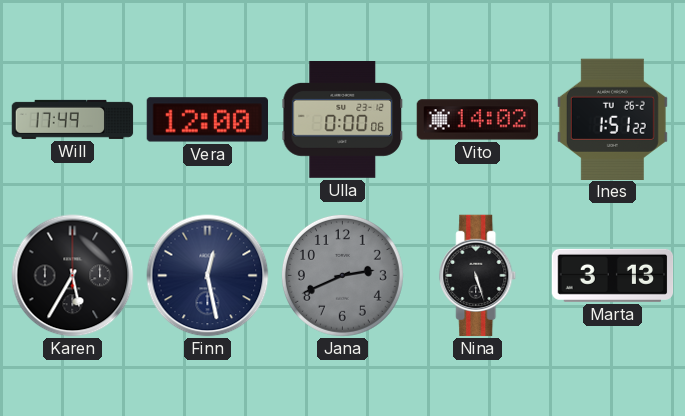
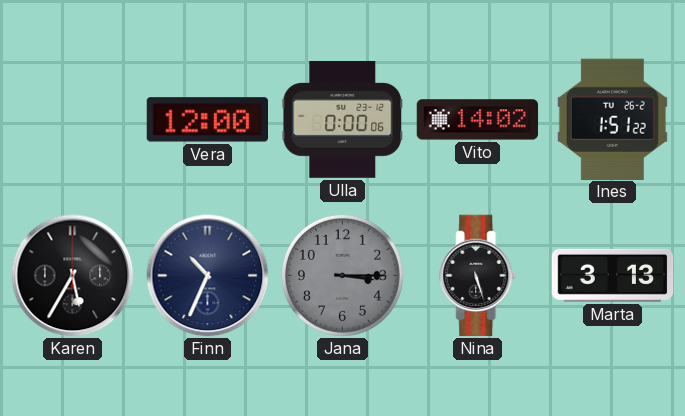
Will: 17:49 -> none (73, 119)
Finn: 12:28 -> 10:34 (208, 276)
Jana: 2:41 -> 3:15 (342, 275)
